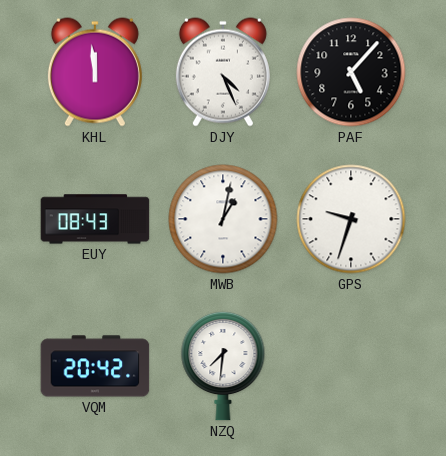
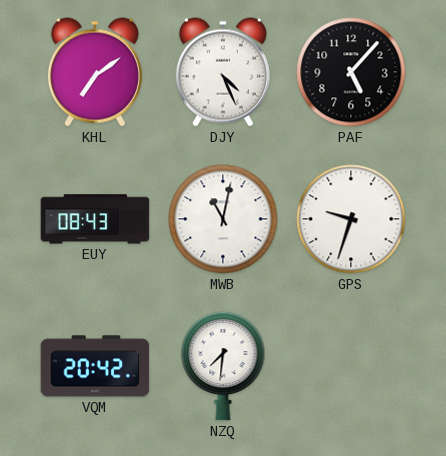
KHL: 11:59 -> 7:09 (95, 72)
MWB: 1:02 -> 11:02 (223, 219)
